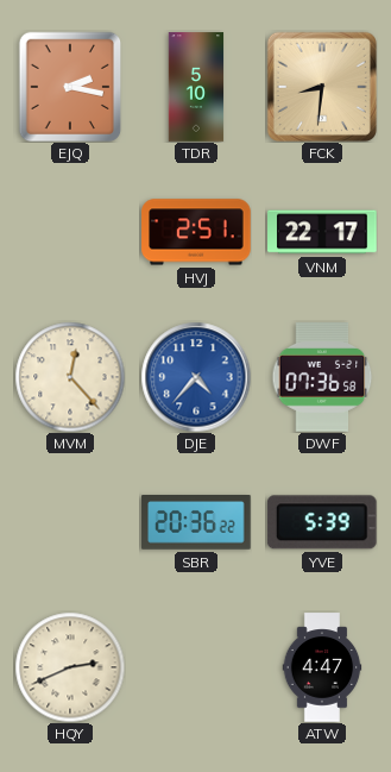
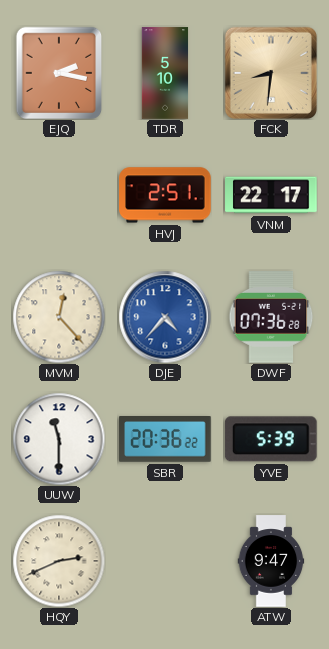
DWF: 07:36:58 -> 07:36:28 (271, 317)
UUW: none -> 11:30 (59, 439)
ATW: 4:47 -> 9:47 (271, 561)
